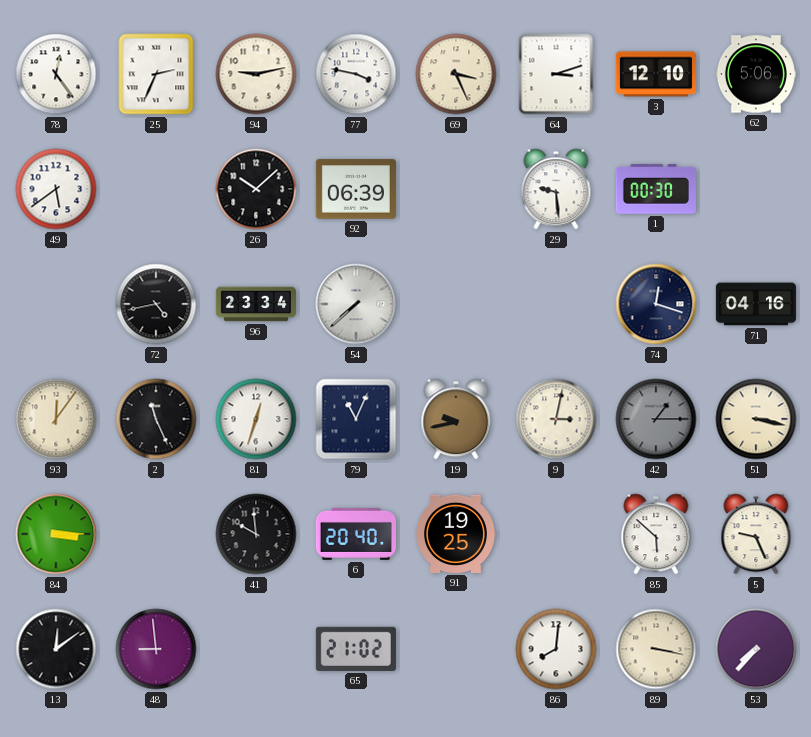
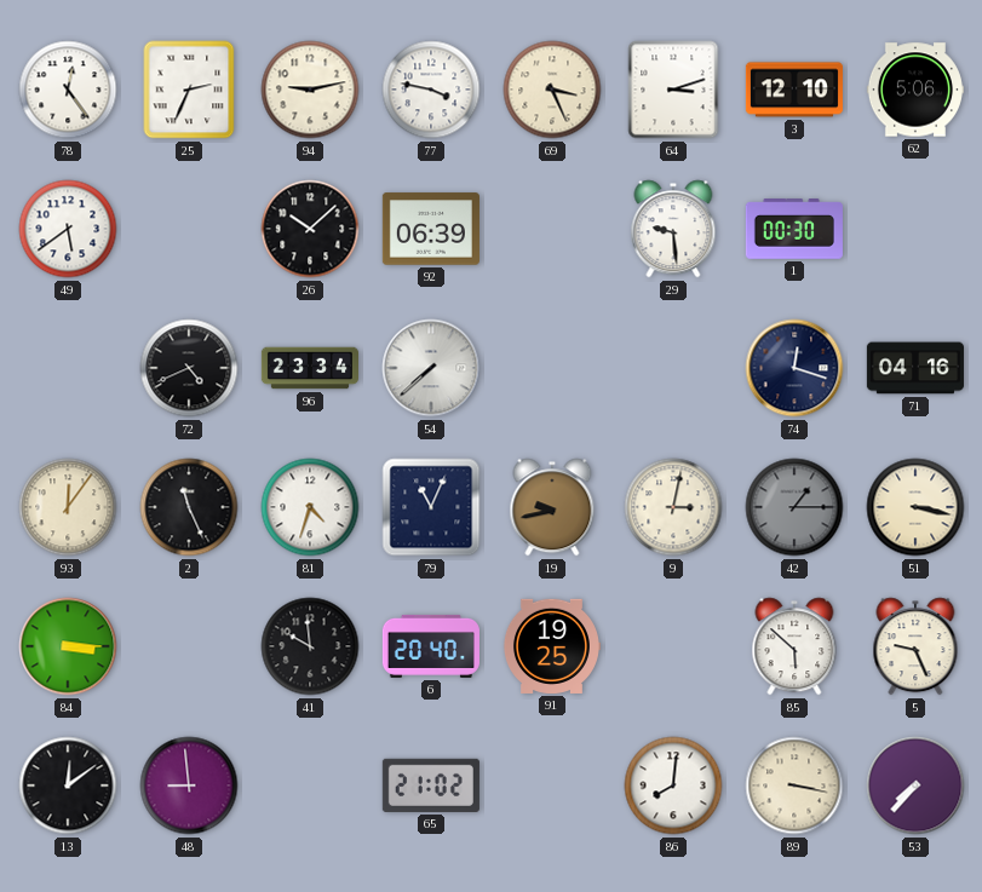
72: 4:43 -> 4:41 (189, 368)
81: 12:33 -> 4:33 (310, 507)
